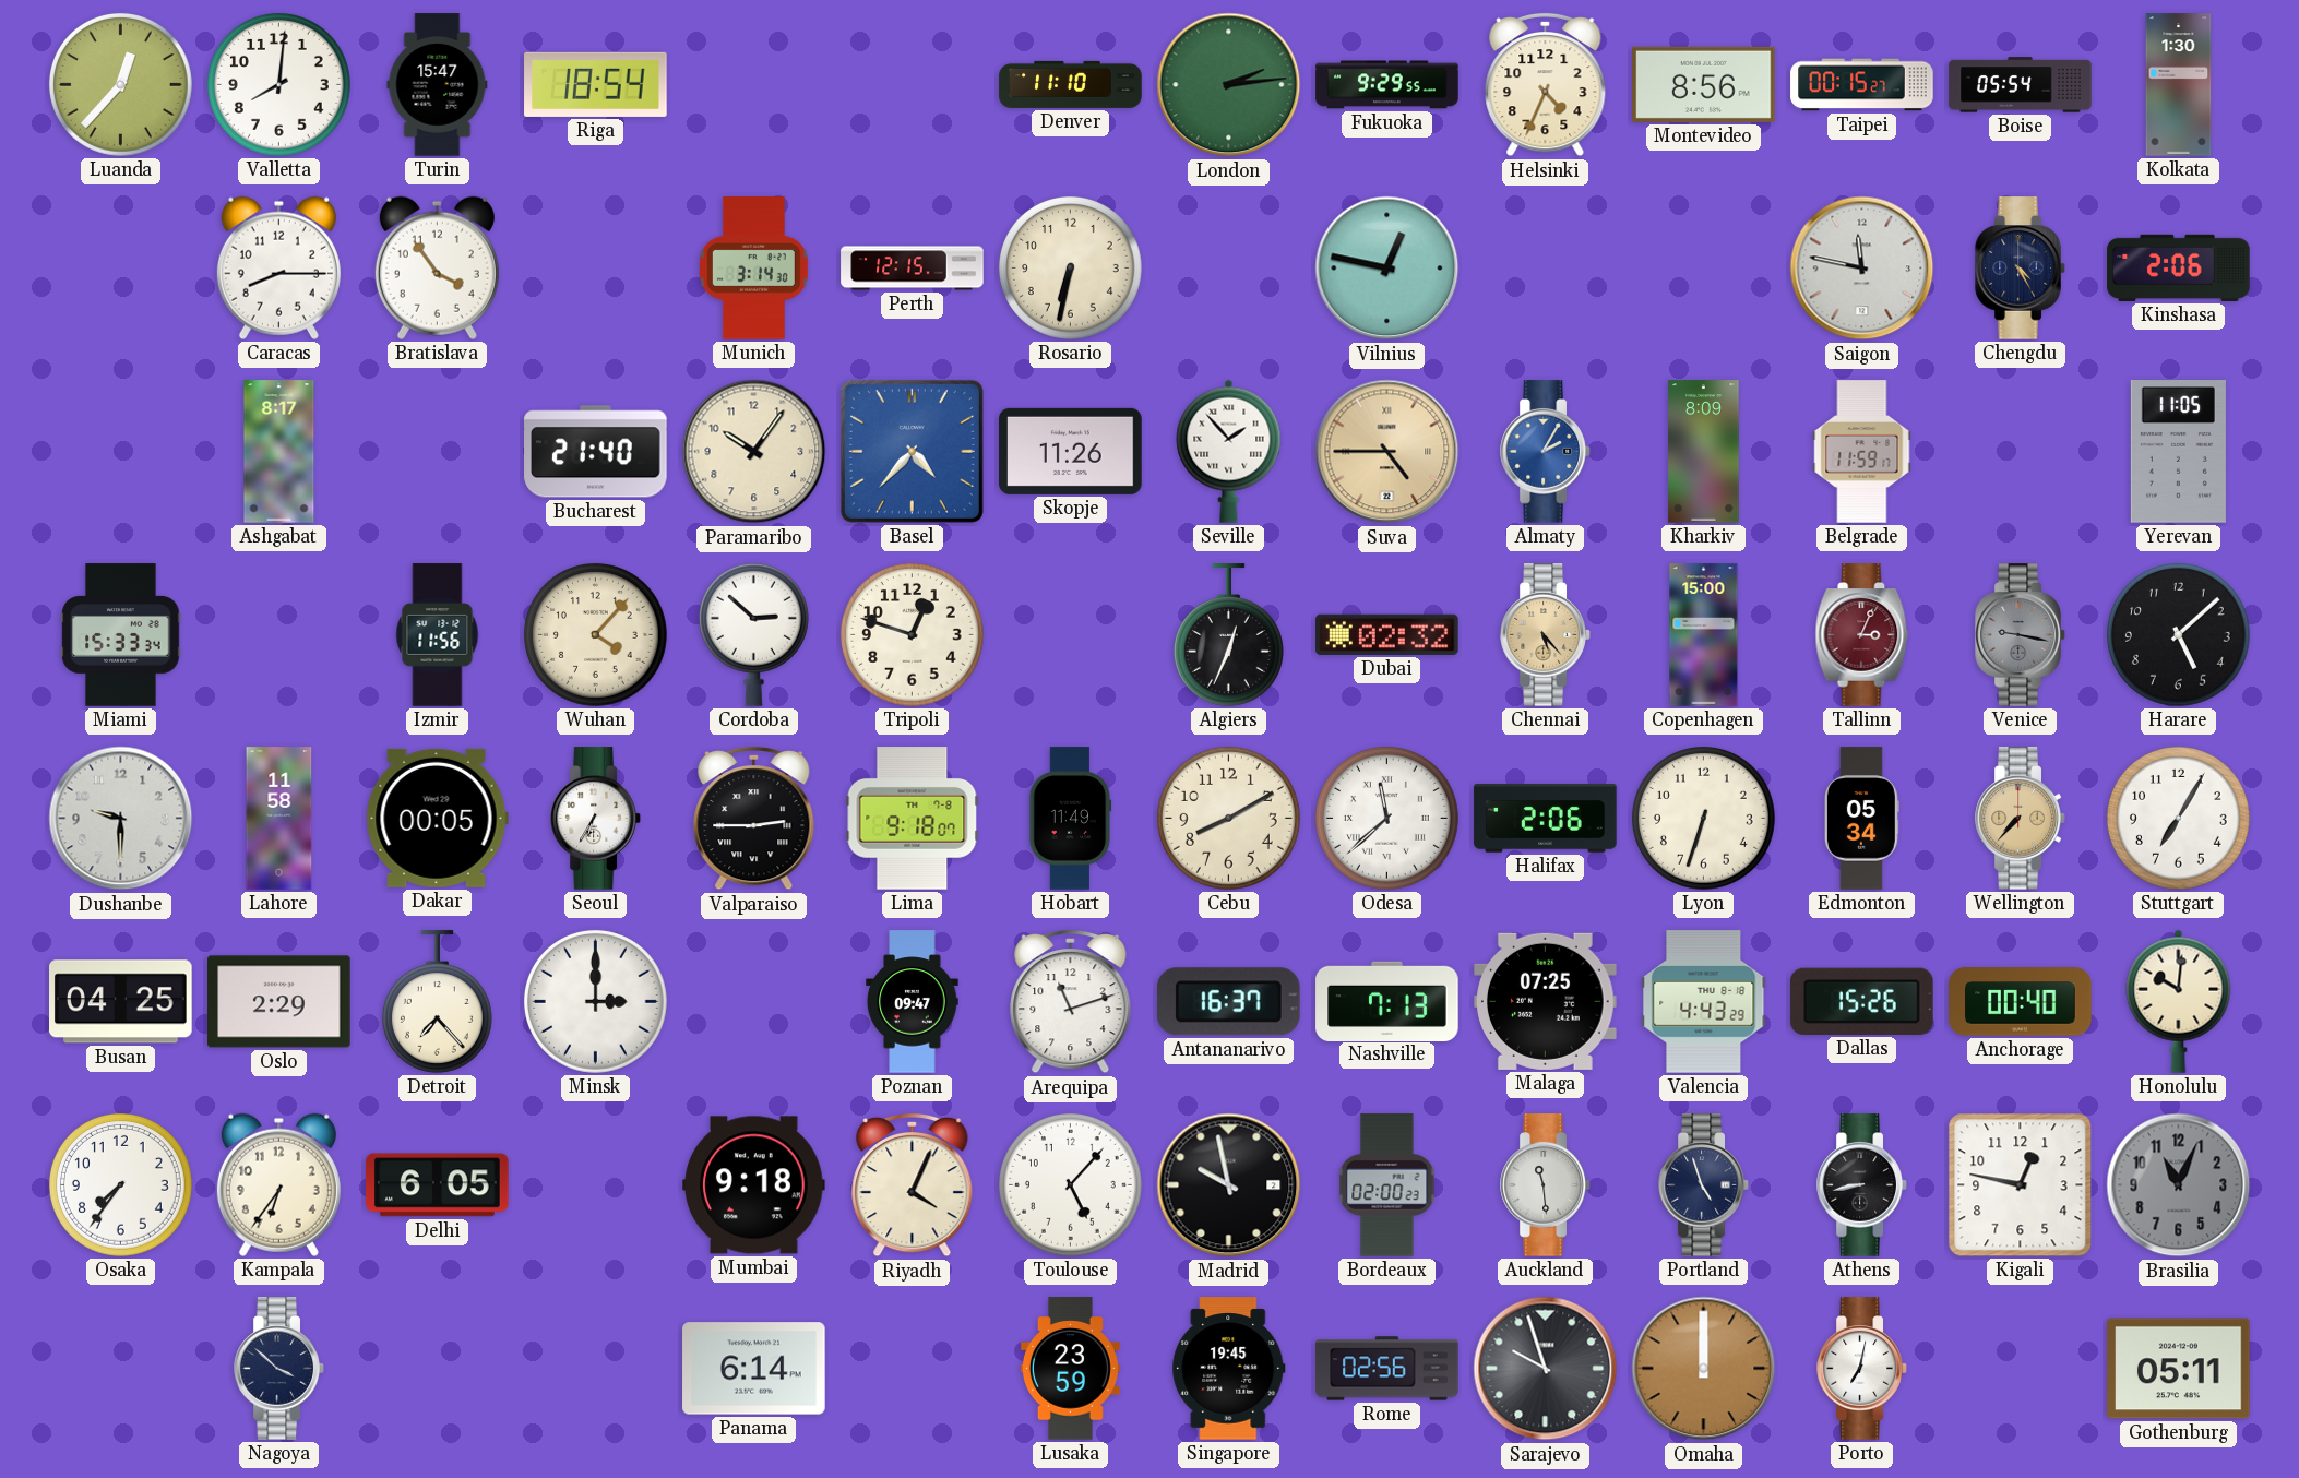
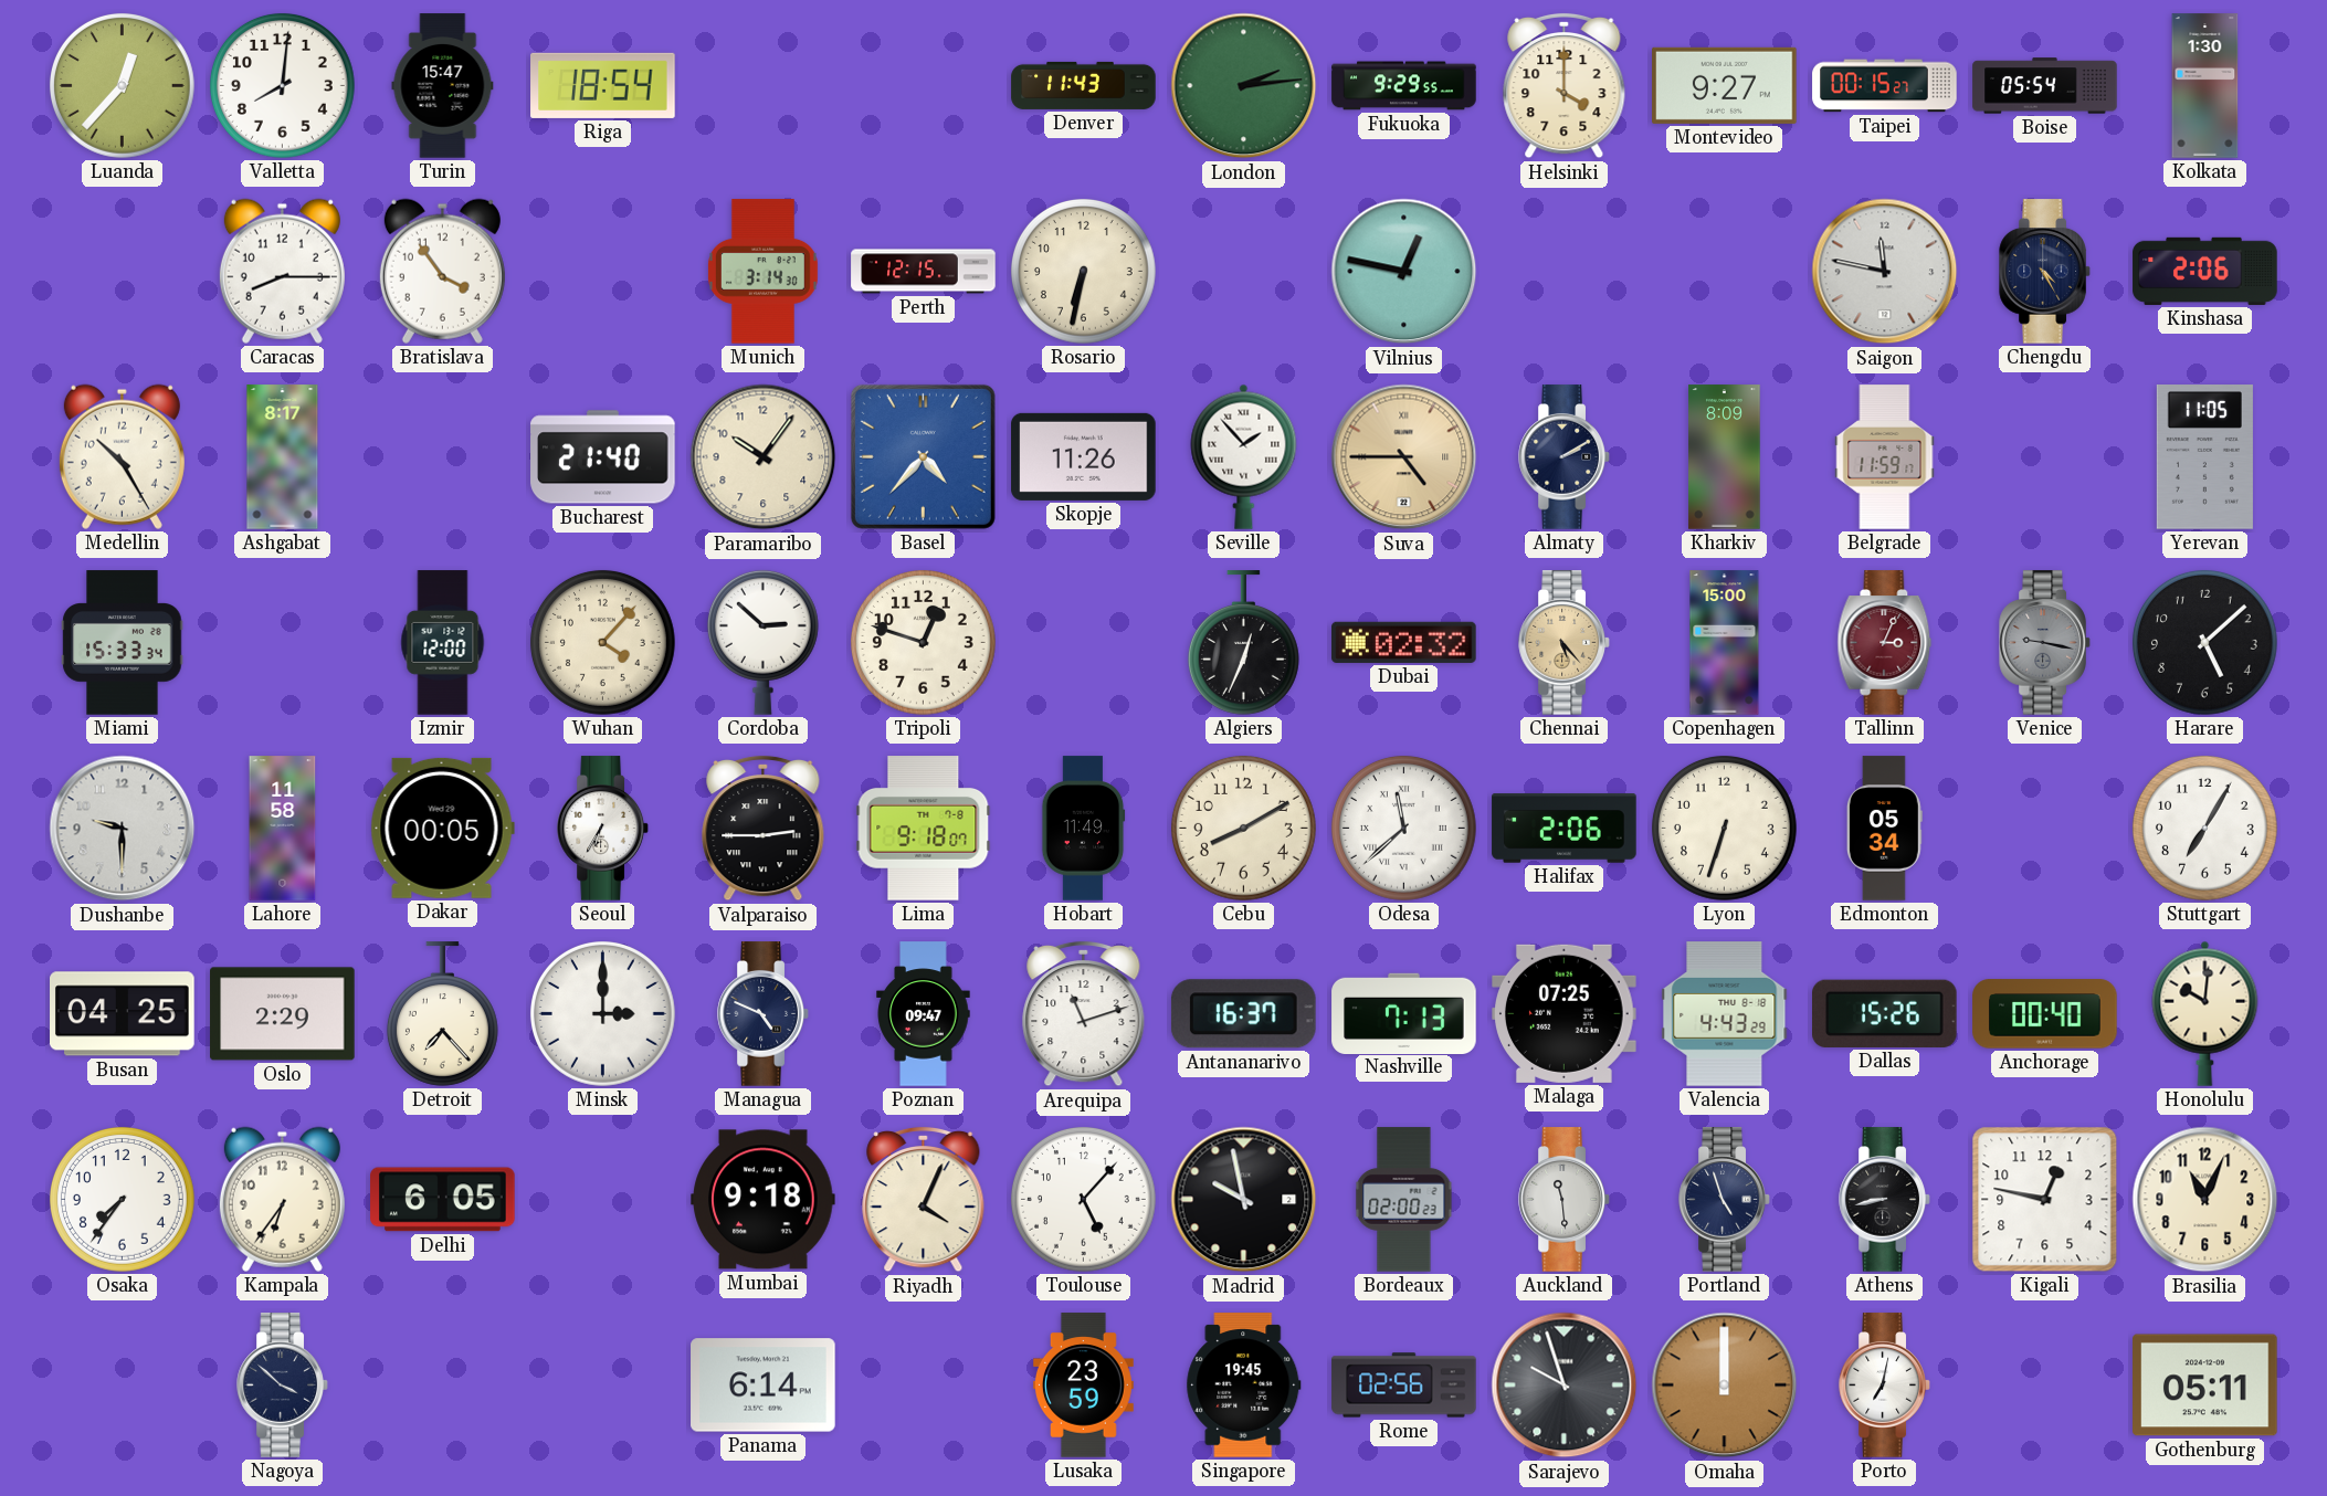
Denver: 11:10 -> 11:43 (1084, 85)
Helsinki: 4:34 -> 4:00 (1565, 86)
Montevideo: 8:56 -> 9:27 (1725, 85)
Medellin: none -> 10:25 (122, 456)
Almaty: 2:05 -> 2:10 (1565, 457)
Almaty dial: blue -> navy (1565, 457)
Izmir: 11:56 -> 12:00 (443, 643)
Wellington: 7:37 -> none (2021, 819)
Managua: none -> 4:49 (764, 1014)
Brasilia dial: grey -> cream (2205, 1200)
